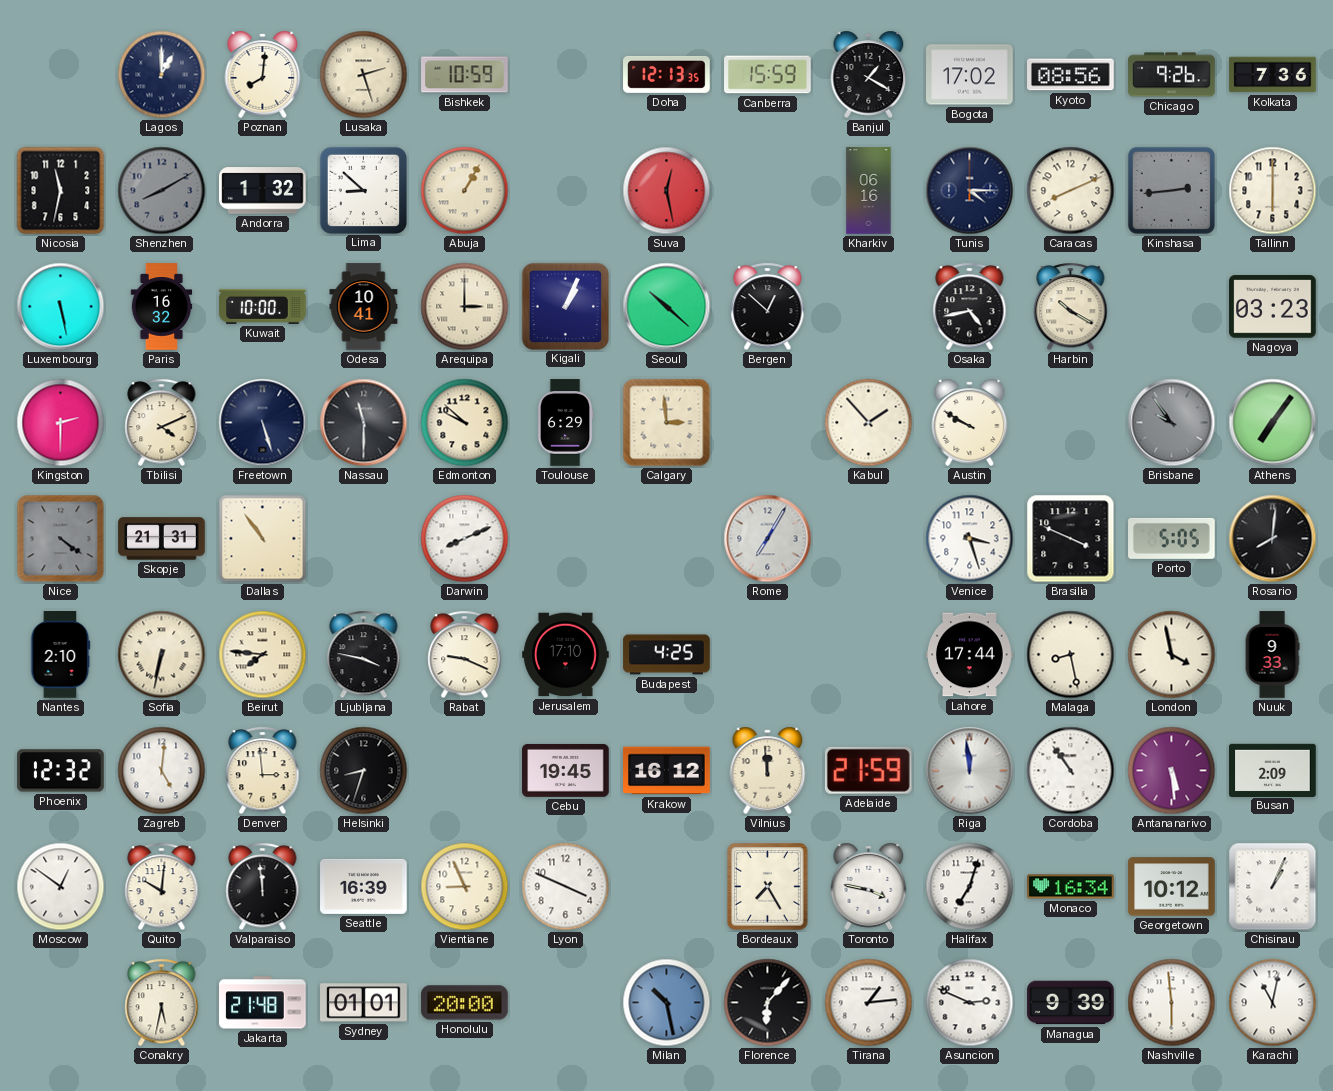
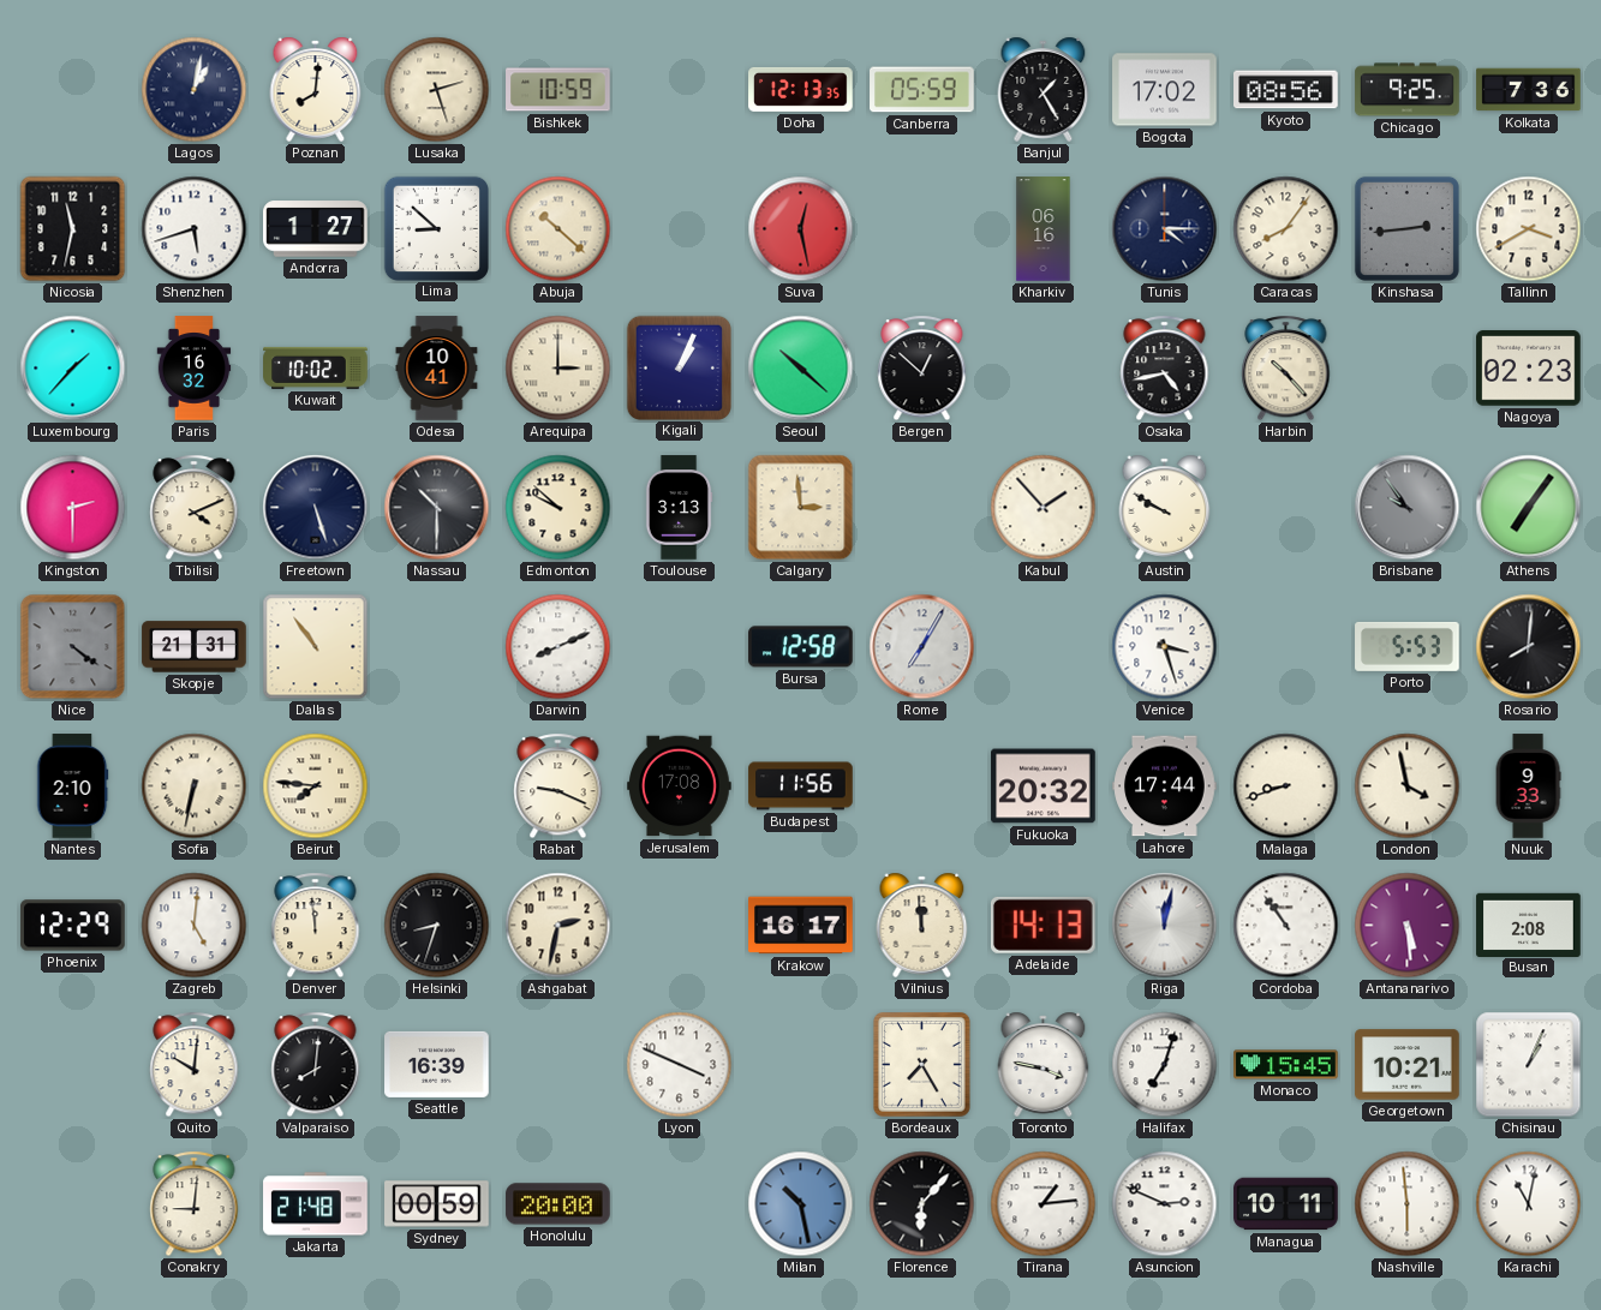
Lagos: 1:00 -> 1:02 (195, 90)
Canberra: 15:59 -> 05:59 (922, 90)
Banjul: 1:20 -> 1:25 (1044, 89)
Chicago: 9:26 -> 9:25 (1408, 90)
Shenzhen: 8:10 -> 5:42 (195, 229)
Shenzhen dial: grey -> white (195, 229)
Andorra: 1:32 -> 1:27 (316, 229)
Abuja: 1:05 -> 10:22 (558, 229)
Caracas: 8:11 -> 8:06 (1286, 229)
Tallinn: 6:00 -> 3:40 (1529, 229)
Luxembourg: 5:28 -> 1:37 (73, 369)
Kuwait: 10:00 -> 10:02 (316, 367)
Harbin: 10:20 -> 10:23 (1286, 369)
Nagoya: 03:23 -> 02:23 (1529, 369)
Nassau: 11:30 -> 10:30 (437, 508)
Toulouse: 6:29 -> 3:13 (679, 508)
Bursa: none -> 12:58 (801, 647)
Brasilia: 3:49 -> none (1071, 539)
Porto: 5:05 -> 5:53 (1408, 646)
Ljubljana: 3:47 -> none (364, 655)
Jerusalem: 17:10 -> 17:08 (680, 786)
Budapest: 4:25 -> 11:56 (801, 786)
Fukuoka: none -> 20:32 (1044, 786)
Malaga: 8:28 -> 8:42 (1286, 786)
Phoenix: 12:32 -> 12:29 (73, 926)
Denver: 2:59 -> 11:59 (316, 926)
Ashgabat: none -> 2:32 (558, 926)
Cebu: 19:45 -> none (566, 770)
Krakow: 16:12 -> 16:17 (801, 926)
Adelaide: 21:59 -> 14:13 (1043, 925)
Riga: 11:59 -> 12:02 (1165, 926)
Busan: 2:09 -> 2:08 (1529, 925)
Moscow: 12:51 -> none (61, 887)
Valparaiso: 11:59 -> 8:01 (316, 1065)
Vientiane: 8:56 -> none (465, 887)
Monaco: 16:34 -> 15:45 (1286, 1065)
Georgetown: 10:12 -> 10:21 (1408, 1065)
Conakry: 5:32 -> 9:01 (195, 1204)
Sydney: 01:01 -> 00:59 (437, 1204)
Managua: 9:39 -> 10:11 (1286, 1204)
